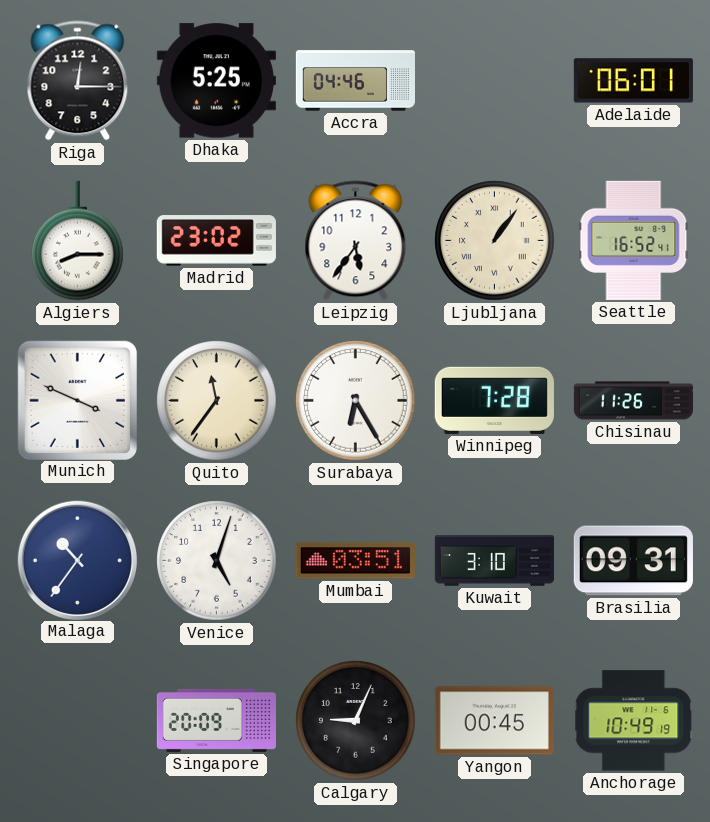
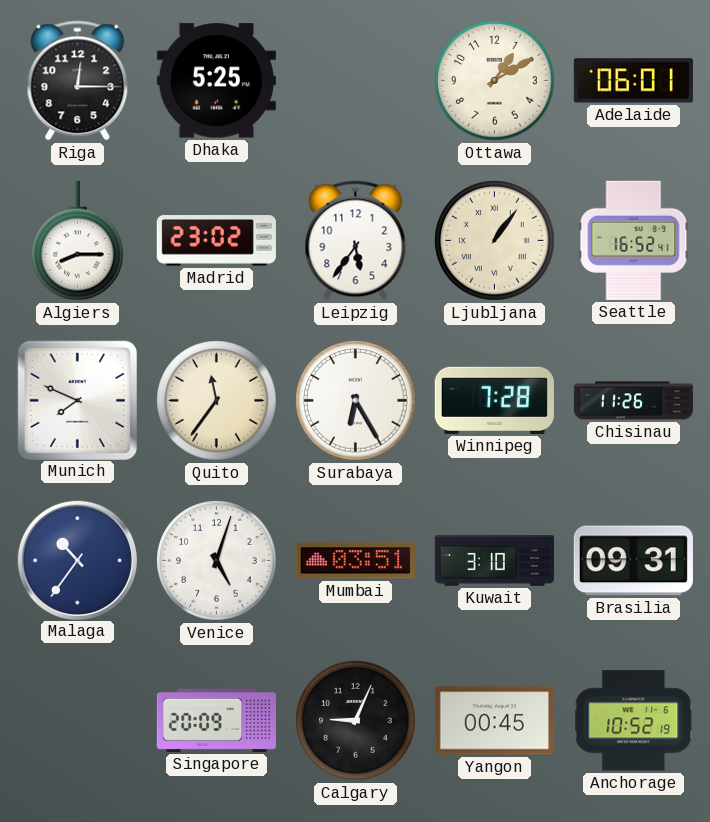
Accra: 04:46 -> none (355, 81)
Ottawa: none -> 1:10 (495, 81)
Munich: 3:49 -> 7:49 (77, 400)
Anchorage: 10:49 -> 10:52 (634, 721)
